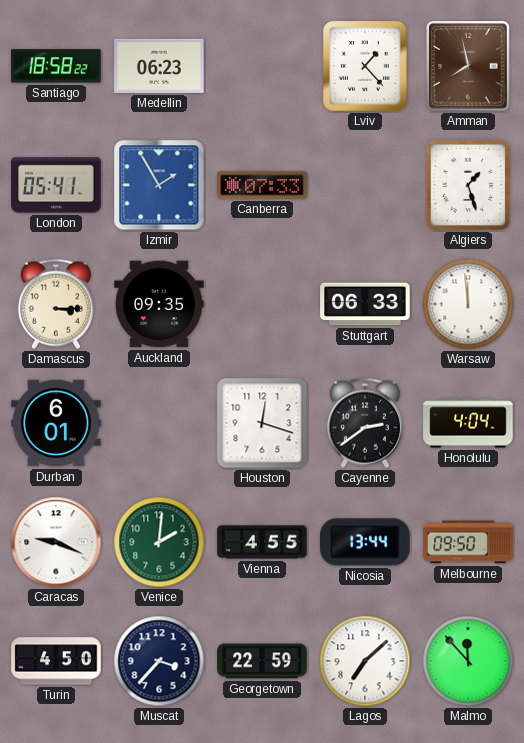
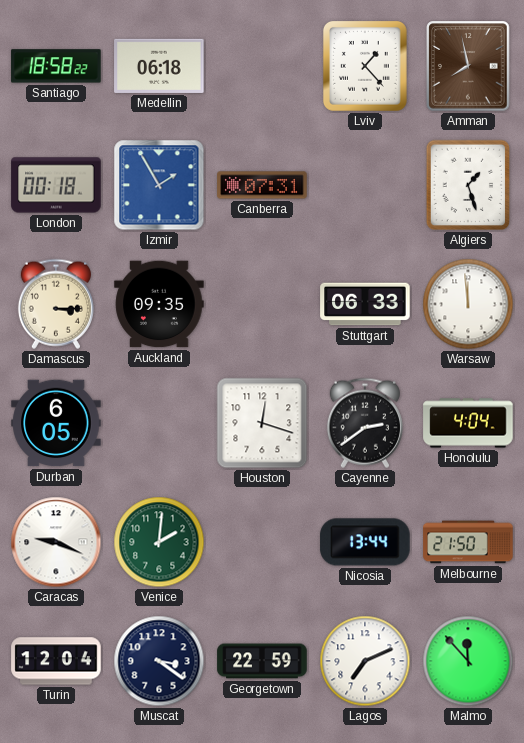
Medellin: 06:23 -> 06:18 (159, 66)
London: 05:41 -> 00:18 (56, 185)
Canberra: 07:33 -> 07:31 (262, 185)
Durban: 6:01 -> 6:05 (56, 423)
Vienna: 4:55 -> none (262, 542)
Melbourne: 09:50 -> 21:50 (468, 542)
Turin: 4:50 -> 12:04 (56, 661)
Muscat: 3:37 -> 3:21 (159, 661)
Lagos: 7:08 -> 7:11 (365, 661)
